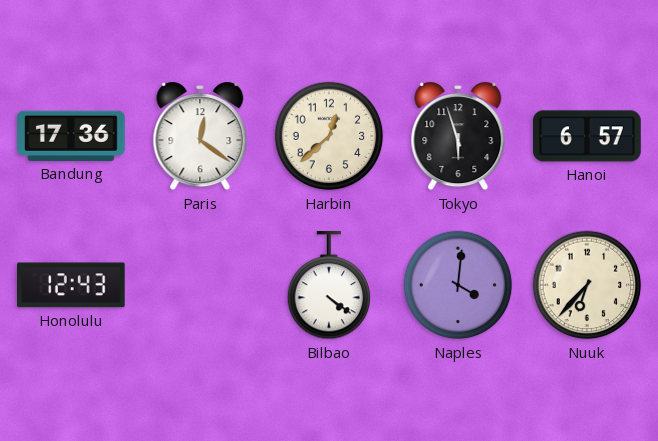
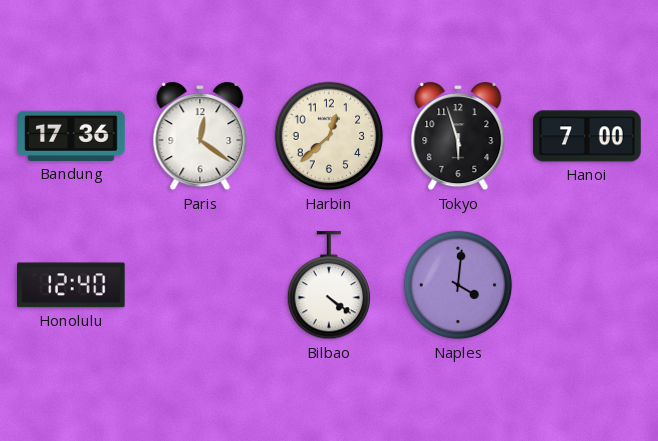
Hanoi: 6:57 -> 7:00 (587, 136)
Honolulu: 12:43 -> 12:40 (72, 285)
Nuuk: 6:37 -> none (587, 285)
